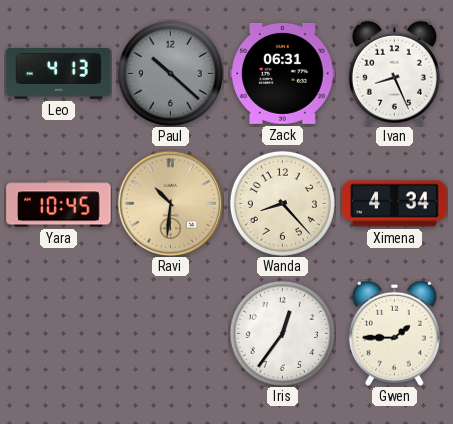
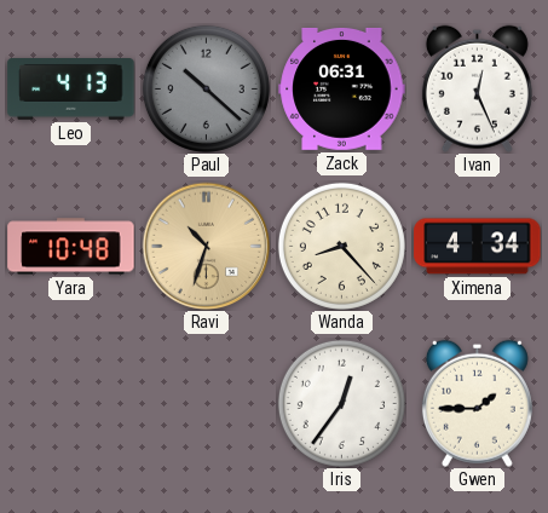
Ivan: 8:26 -> 12:26 (477, 88)
Yara: 10:45 -> 10:48 (71, 247)
Ravi: 10:31 -> 10:33 (206, 246)
